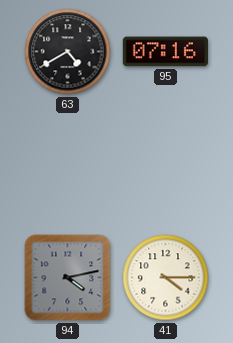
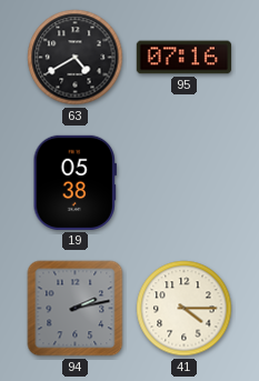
19: none -> 05:38 (74, 182)
94: 4:13 -> 2:13 (76, 309)
